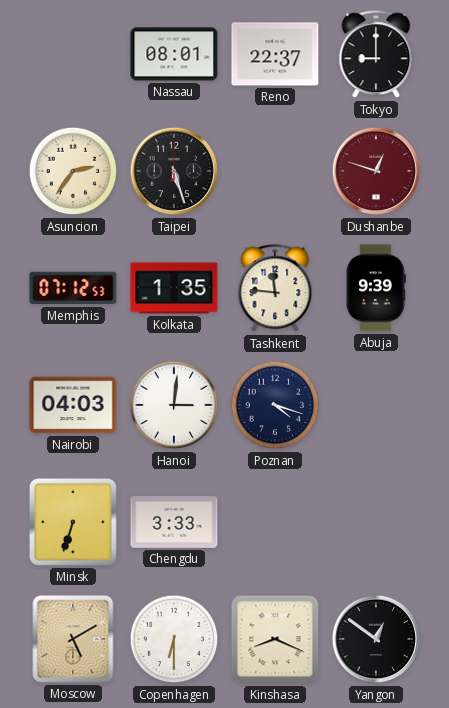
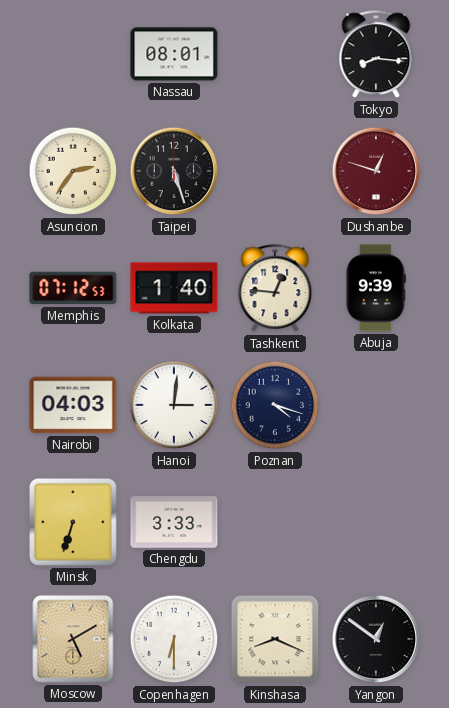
Reno: 22:37 -> none (275, 54)
Tokyo: 9:00 -> 8:16 (376, 55)
Kolkata: 1:35 -> 1:40 (174, 288)
Tashkent: 11:46 -> 12:46 (275, 289)
